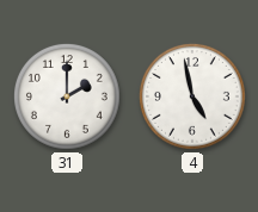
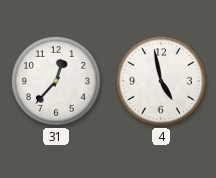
31: 2:00 -> 12:37 (56, 81)
